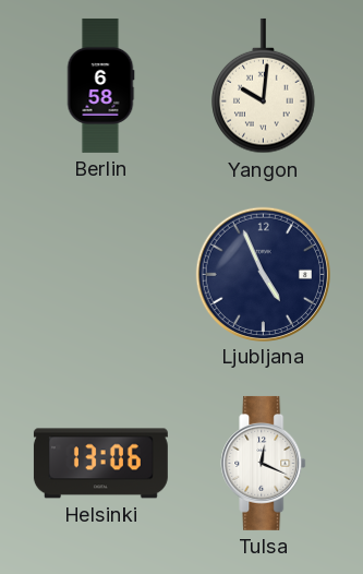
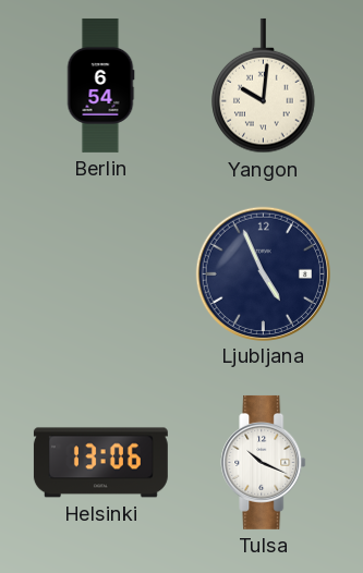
Berlin: 6:58 -> 6:54 (100, 85)
Tulsa: 12:19 -> 10:19 (264, 462)
